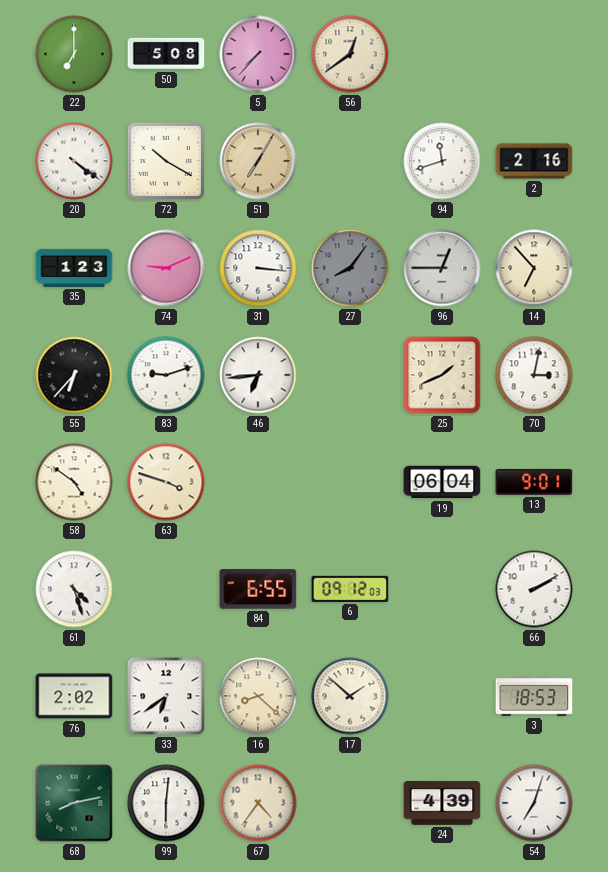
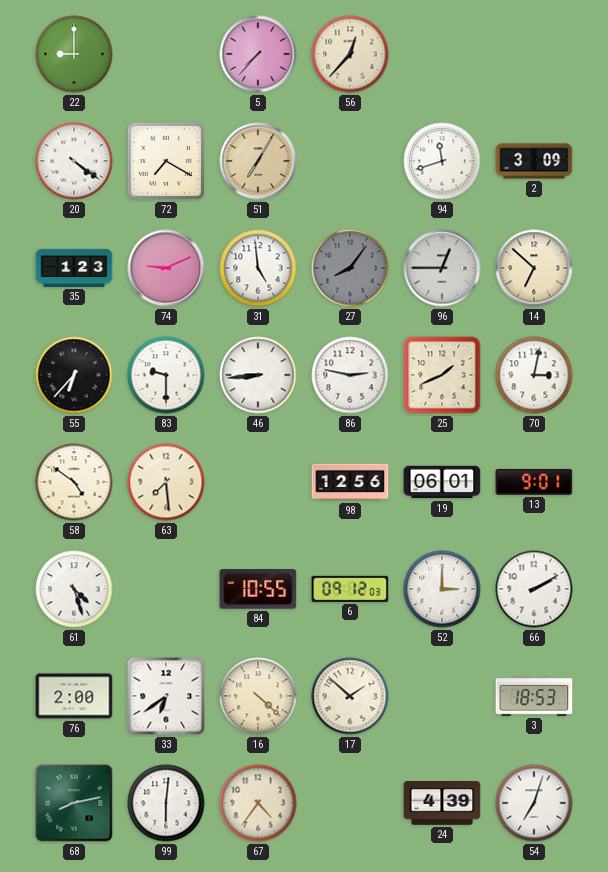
22: 7:00 -> 9:00 (74, 54)
50: 5:08 -> none (166, 54)
56: 12:39 -> 12:37 (350, 54)
72: 10:20 -> 7:20 (166, 161)
2: 2:16 -> 3:09 (534, 161)
31: 3:16 -> 4:59 (258, 268)
14: 6:53 -> 6:52 (534, 268)
83: 9:12 -> 9:30 (166, 375)
46: 6:44 -> 8:44 (258, 375)
86: none -> 2:47 (350, 375)
63: 3:48 -> 7:29 (166, 482)
98: none -> 12:56 (350, 482)
19: 06:04 -> 06:01 (442, 482)
84: 6:55 -> 10:55 (258, 589)
52: none -> 3:00 (442, 589)
76: 2:02 -> 2:00 (74, 696)
16: 8:22 -> 4:22 (258, 696)
